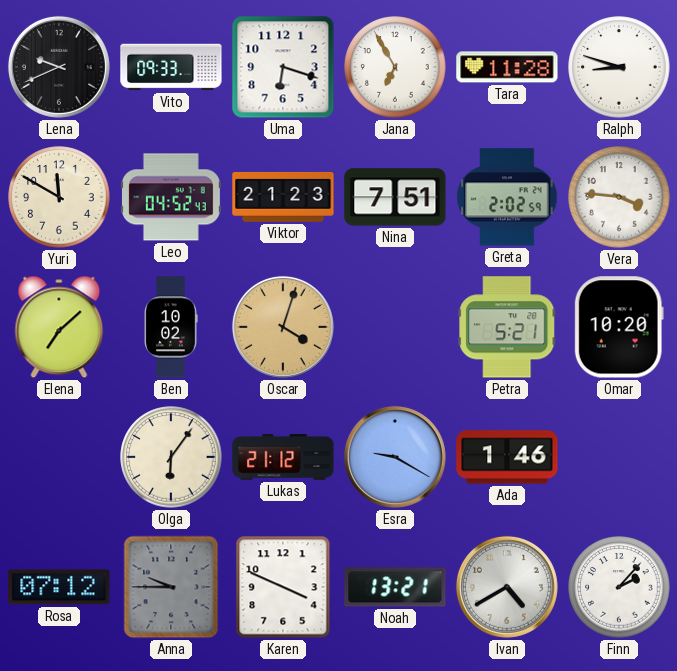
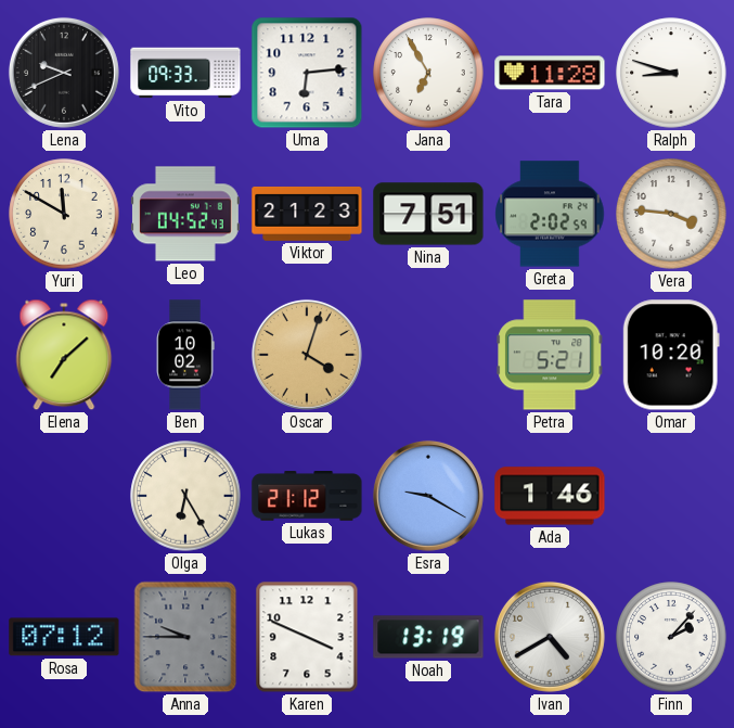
Uma: 6:18 -> 6:14 (307, 73)
Olga: 6:06 -> 6:25 (185, 496)
Noah: 13:21 -> 13:19 (428, 637)
